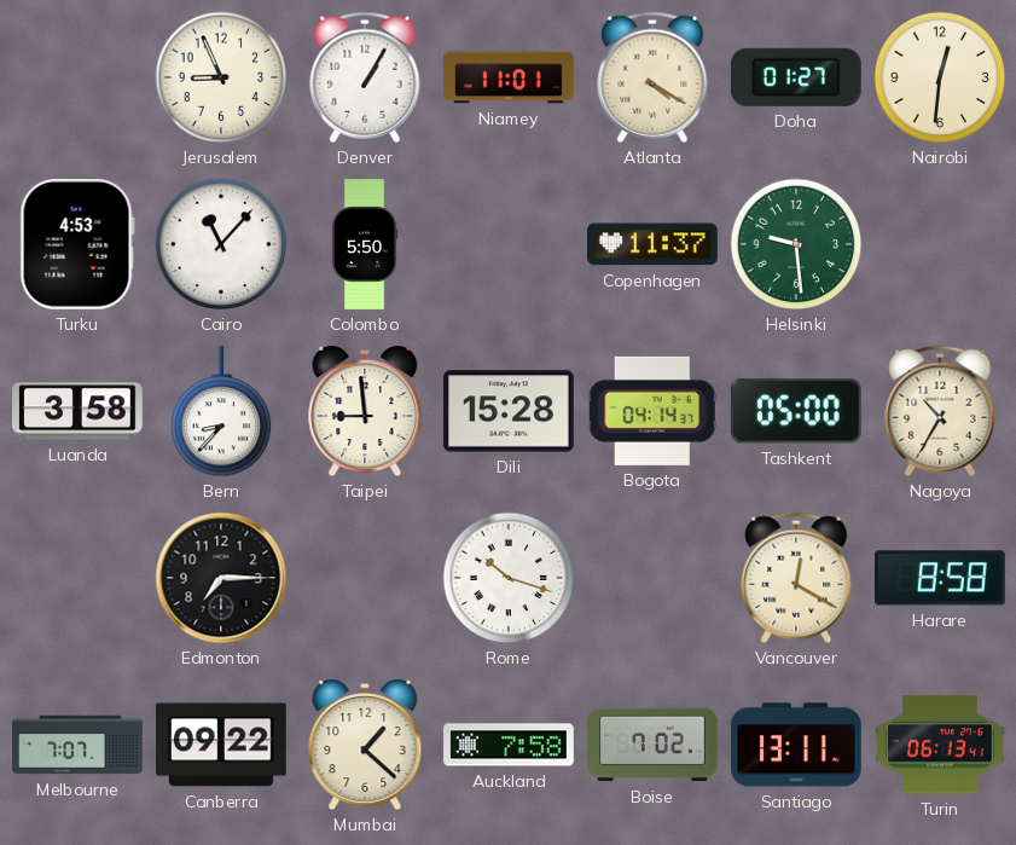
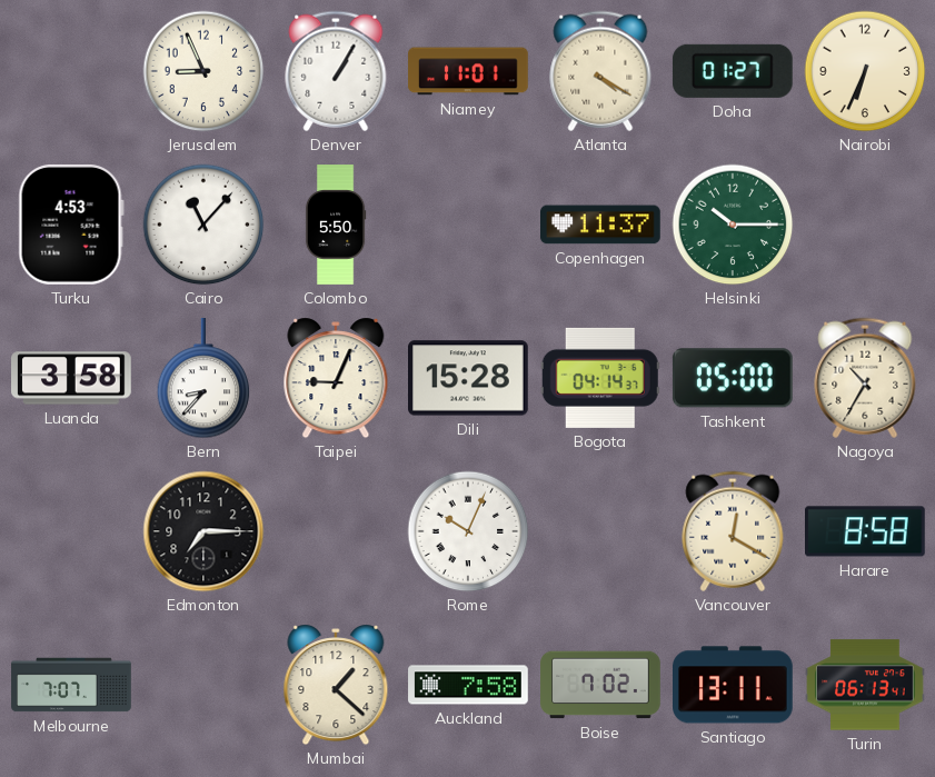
Nairobi: 12:31 -> 6:34 (865, 71)
Helsinki: 9:29 -> 10:15 (733, 225)
Taipei: 8:59 -> 9:04 (336, 378)
Rome: 10:18 -> 10:04 (468, 531)
Canberra: 09:22 -> none (222, 745)
